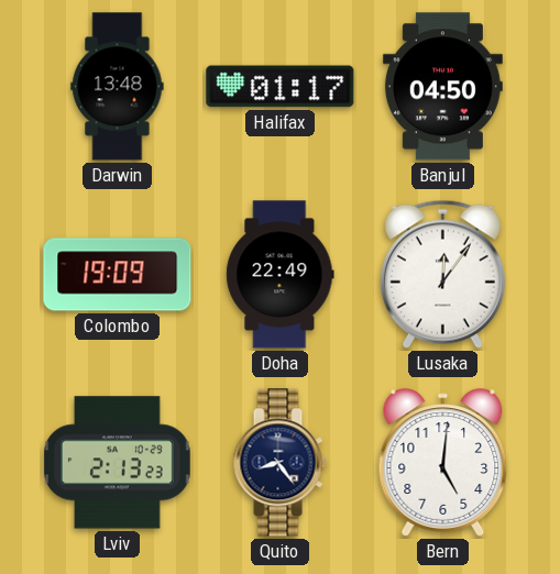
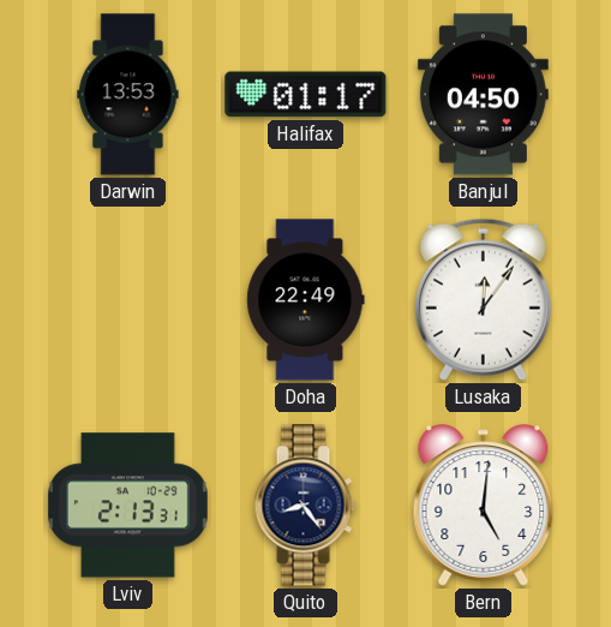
Darwin: 13:48 -> 13:53 (128, 95)
Colombo: 19:09 -> none (118, 275)
Lviv: 2:13:23 -> 2:13:31 (128, 506)
